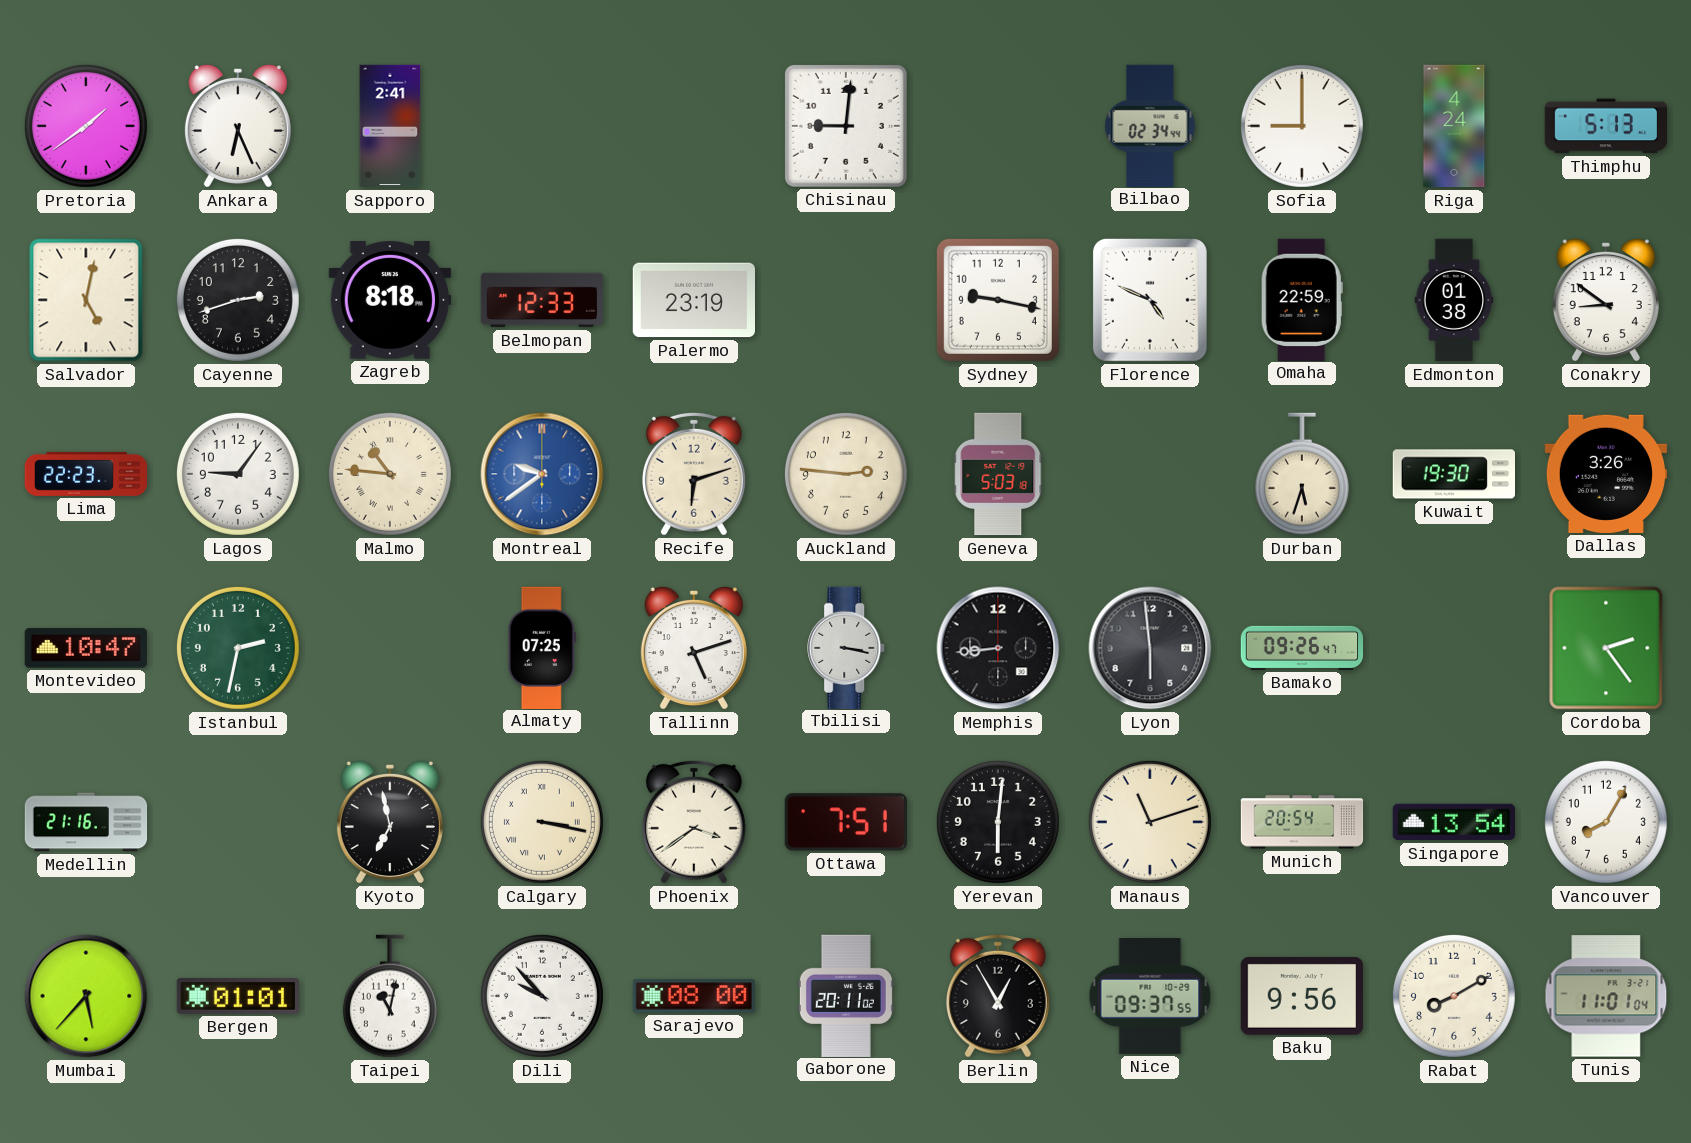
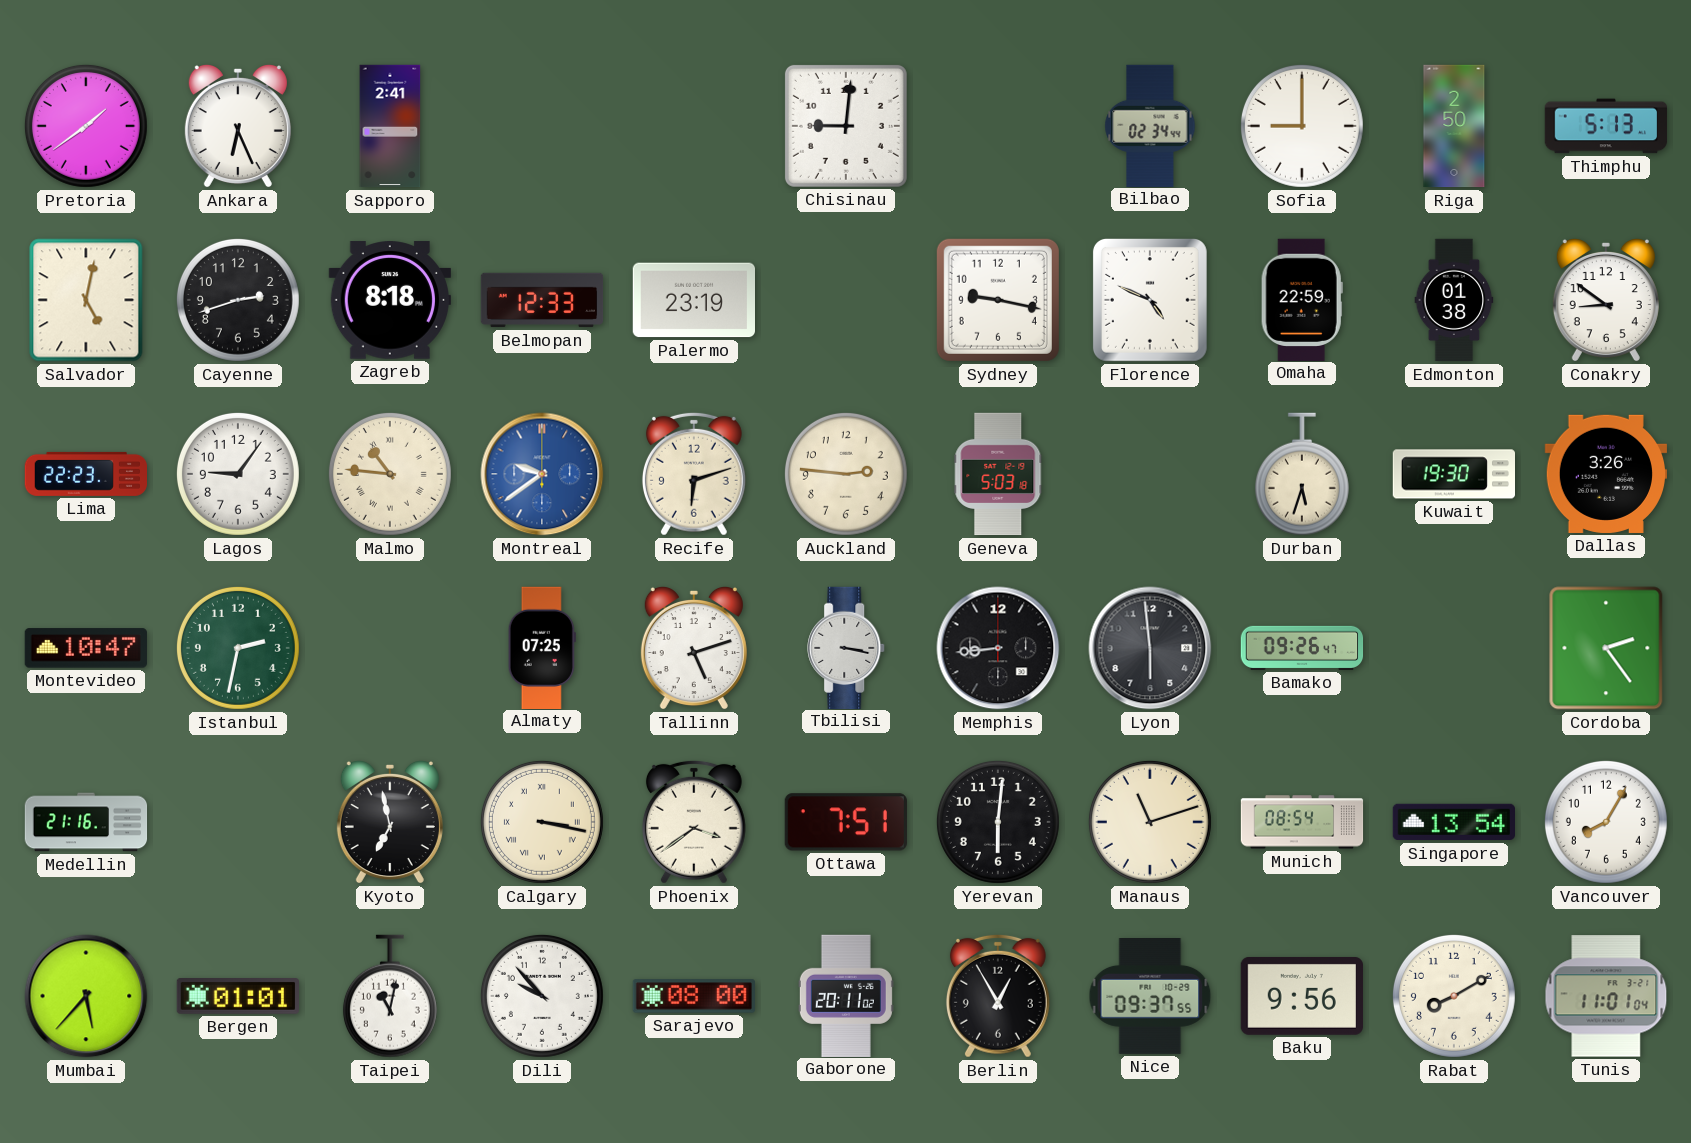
Riga: 4:24 -> 2:50 (1454, 126)
Munich: 20:54 -> 08:54 (1302, 822)
